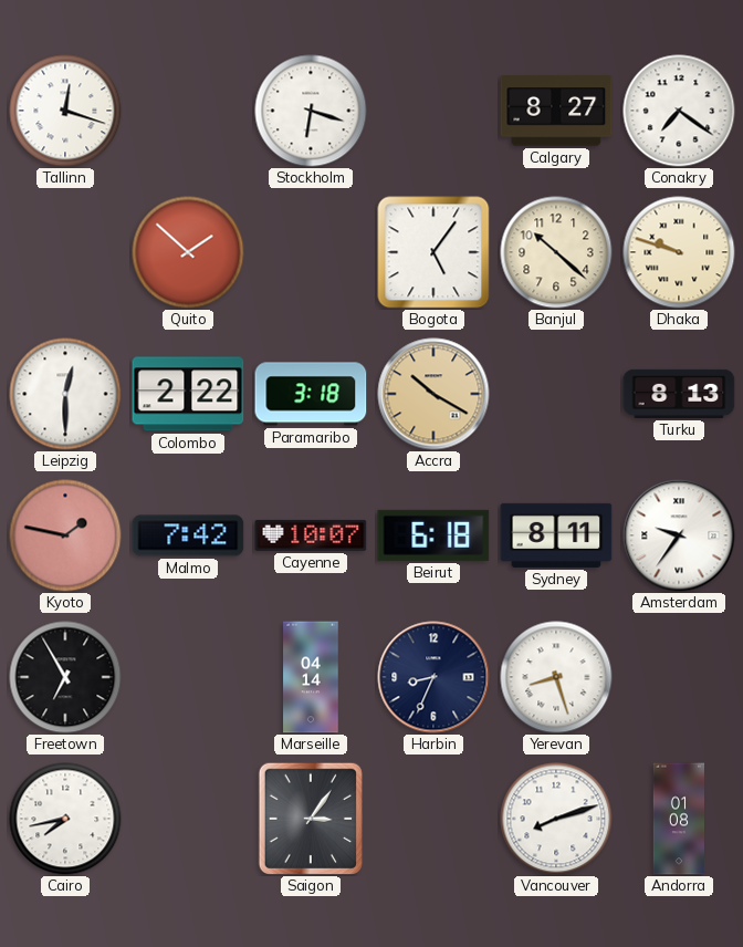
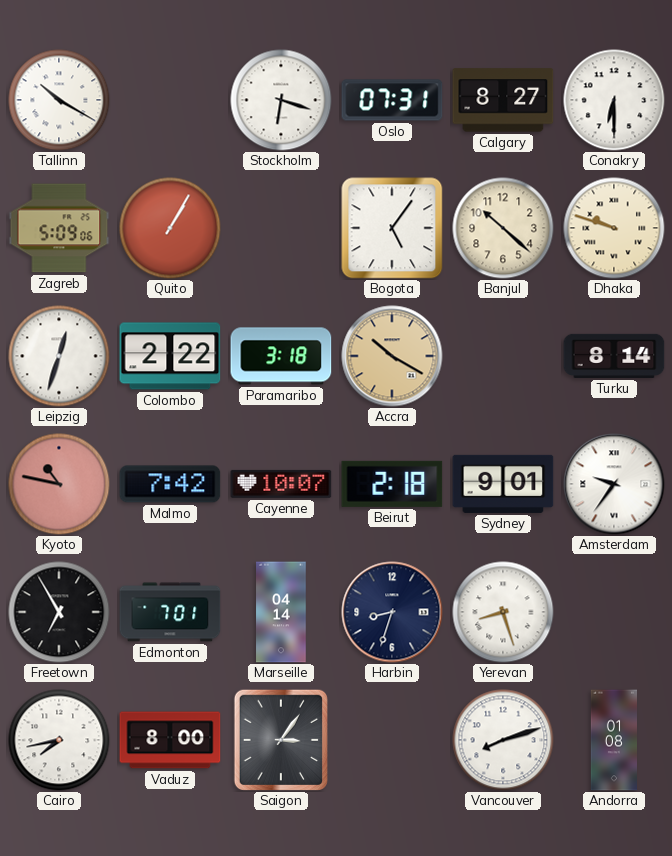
Tallinn: 12:18 -> 10:20 (59, 100)
Oslo: none -> 07:31 (392, 100)
Conakry: 7:21 -> 6:30 (614, 100)
Zagreb: none -> 5:09 (59, 228)
Quito: 1:52 -> 1:05 (170, 228)
Leipzig: 12:30 -> 12:33 (59, 356)
Turku: 8:13 -> 8:14 (614, 356)
Kyoto: 1:47 -> 10:47 (59, 484)
Beirut: 6:18 -> 2:18 (392, 484)
Sydney: 8:11 -> 9:01 (503, 484)
Edmonton: none -> 7:01 (170, 612)
Harbin: 8:34 -> 8:33 (392, 612)
Vaduz: none -> 8:00 (170, 740)
